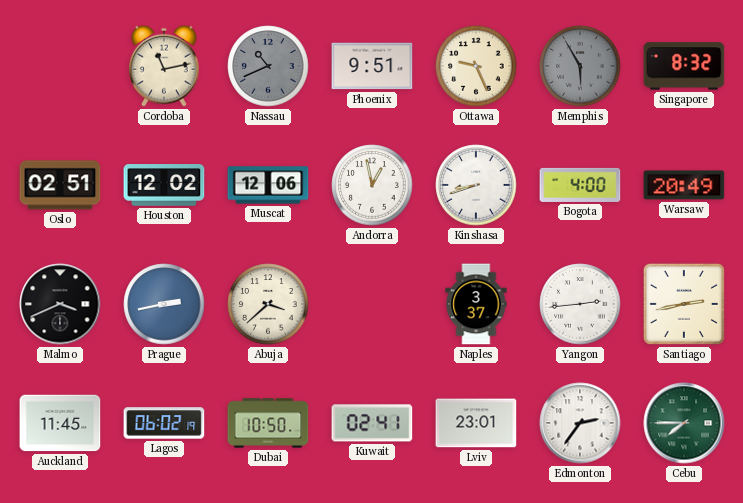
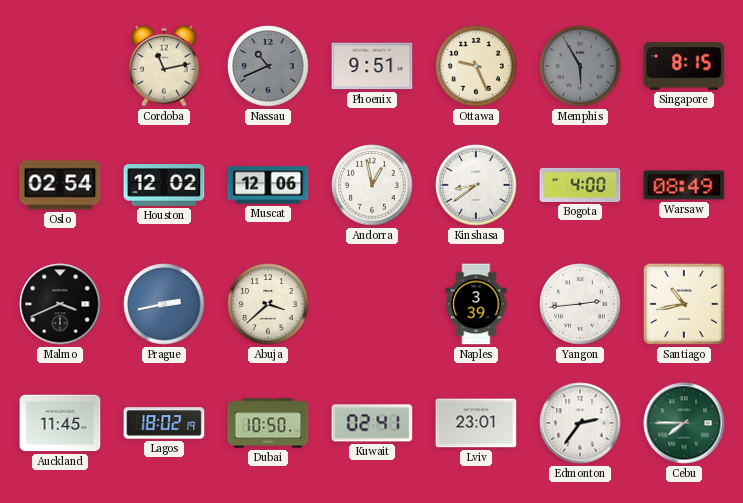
Singapore: 8:32 -> 8:15 (684, 66)
Oslo: 02:51 -> 02:54 (60, 185)
Kinshasa: 8:42 -> 8:39 (476, 185)
Warsaw: 20:49 -> 08:49 (684, 185)
Naples: 3:37 -> 3:39 (476, 304)
Santiago: 2:43 -> 10:43 (684, 304)
Lagos: 06:02 -> 18:02 (164, 423)
